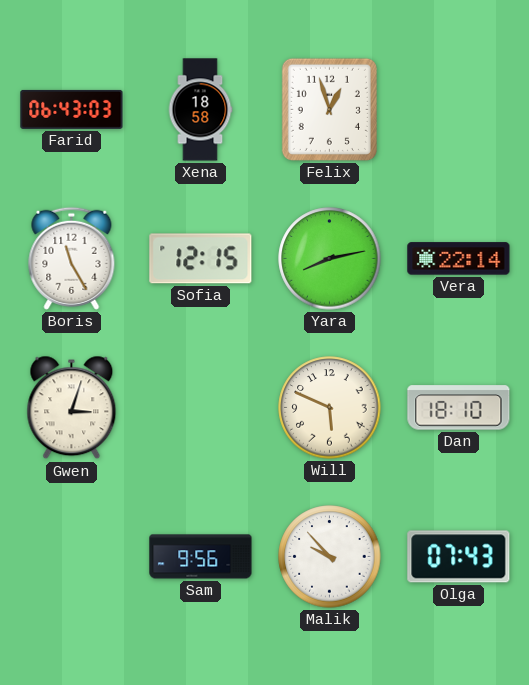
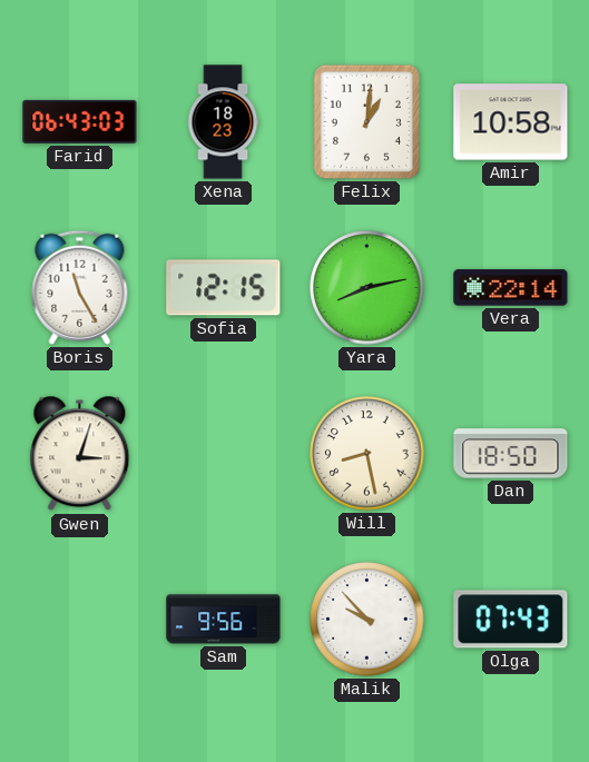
Xena: 18:58 -> 18:23 (223, 122)
Felix: 12:57 -> 1:01 (366, 121)
Amir: none -> 10:58 (511, 122)
Will: 5:49 -> 8:28 (367, 454)
Dan: 18:10 -> 18:50 (511, 454)
